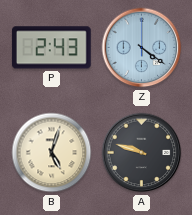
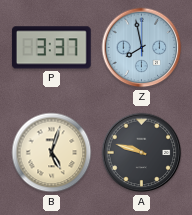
P: 2:43 -> 3:37 (51, 48)
Z: 4:21 -> 7:58 (142, 48)
